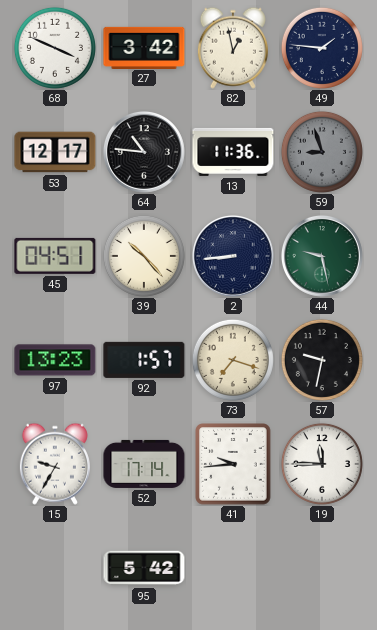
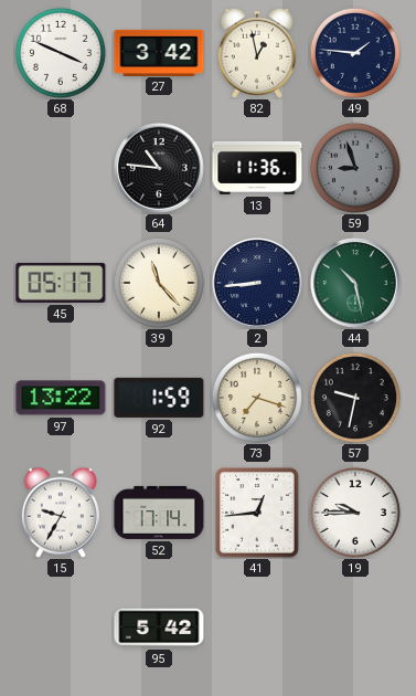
53: 12:17 -> none (55, 152)
45: 04:51 -> 05:17 (61, 283)
39: 10:23 -> 11:23 (159, 283)
44: 9:28 -> 10:28 (356, 284)
97: 13:23 -> 13:22 (61, 398)
92: 1:57 -> 1:59 (159, 398)
41: 9:44 -> 12:44 (257, 513)
19: 11:45 -> 9:45 (355, 513)
